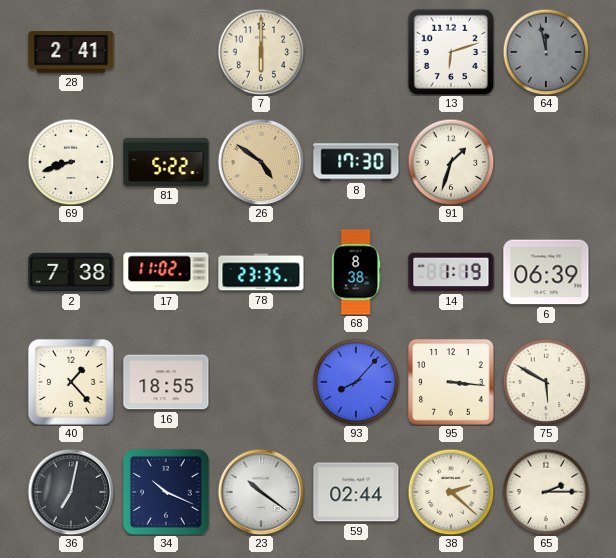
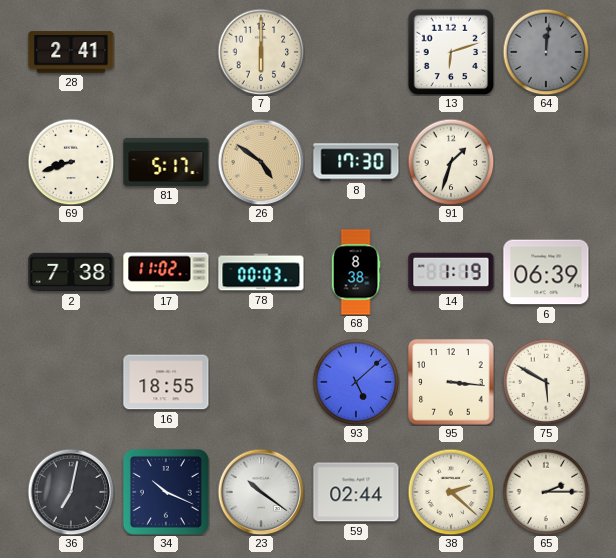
64: 11:58 -> 12:01 (546, 52)
81: 5:22 -> 5:17 (166, 162)
78: 23:35 -> 00:03 (261, 272)
40: 1:23 -> none (71, 382)
93: 8:07 -> 5:08 (356, 382)
